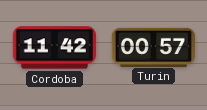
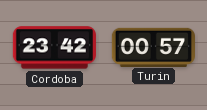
Cordoba: 11:42 -> 23:42 (54, 48)
